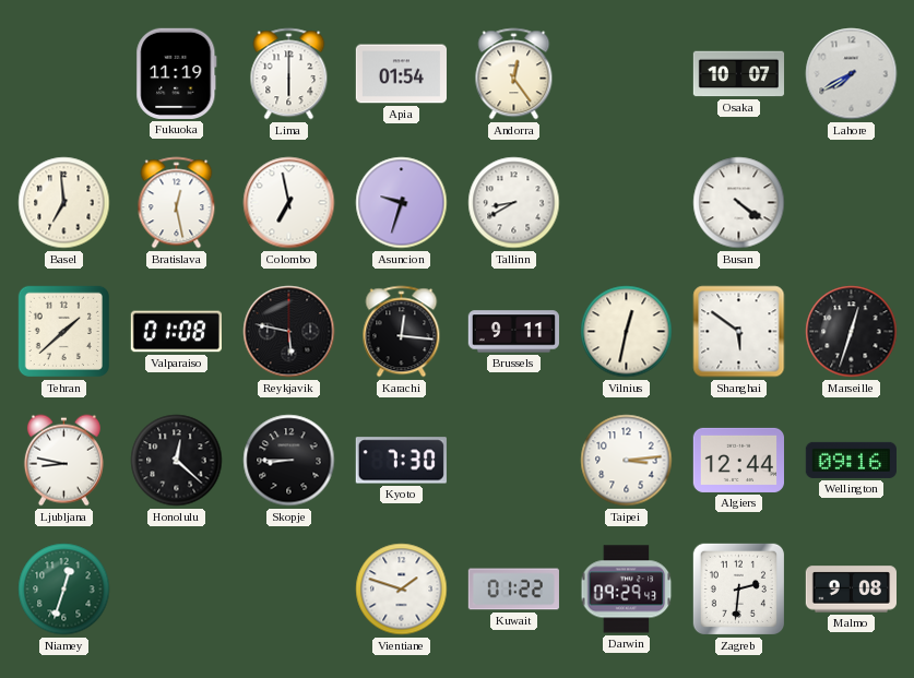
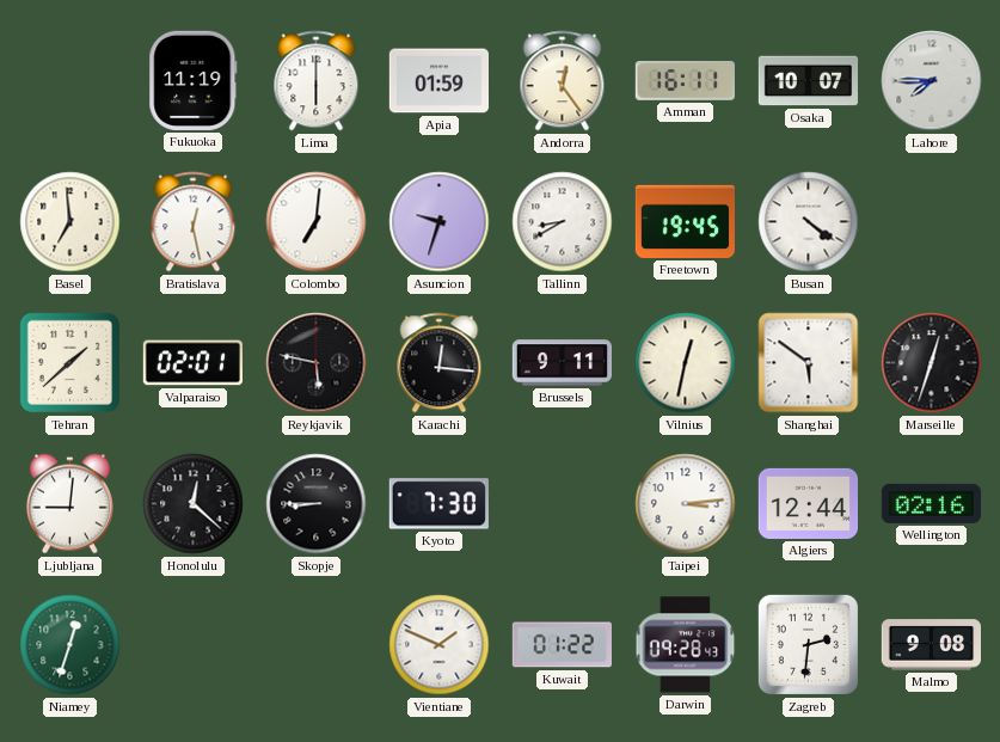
Apia: 01:54 -> 01:59 (438, 81)
Amman: none -> 16:11 (685, 80)
Lahore: 7:40 -> 7:45 (932, 81)
Colombo: 6:58 -> 7:01 (317, 222)
Freetown: none -> 19:45 (685, 221)
Valparaiso: 01:08 -> 02:01 (192, 363)
Ljubljana: 8:47 -> 9:01 (69, 504)
Wellington: 09:16 -> 02:16 (931, 503)
Vientiane: 1:48 -> 1:49 (440, 645)
Darwin: 09:29 -> 09:28 (686, 645)
